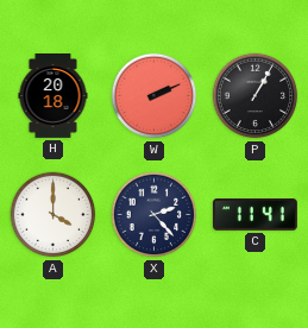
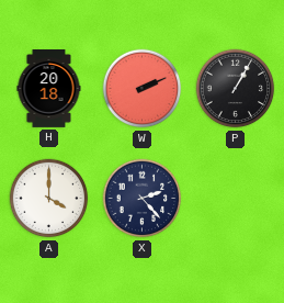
C: 11:41 -> none (254, 215)
